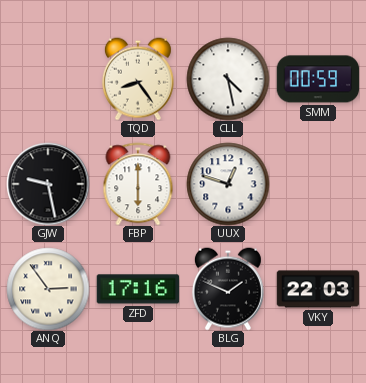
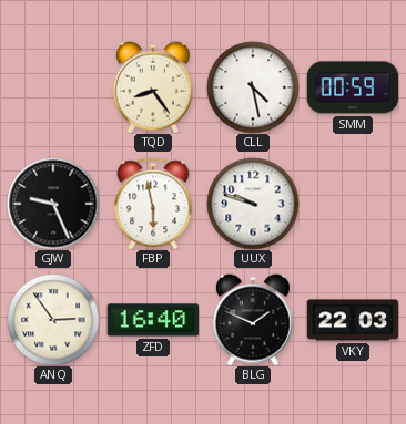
GJW: 9:28 -> 9:26 (53, 204)
FBP: 6:00 -> 5:58 (153, 204)
UUX: 12:48 -> 9:48 (253, 204)
ZFD: 17:16 -> 16:40 (153, 320)
